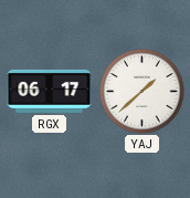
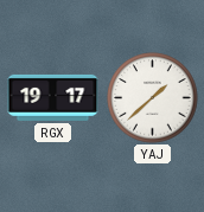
RGX: 06:17 -> 19:17 (53, 97)
